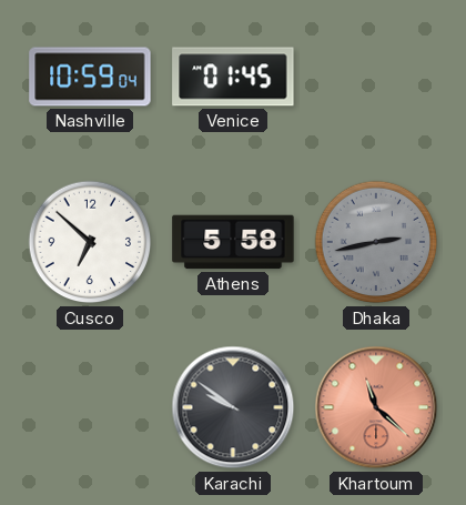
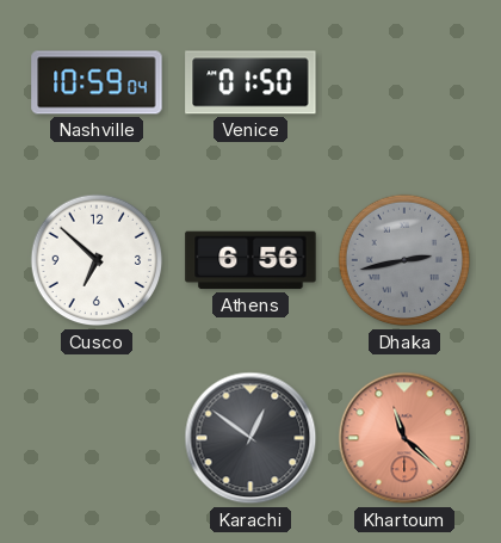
Venice: 01:45 -> 01:50 (250, 82)
Athens: 5:58 -> 6:56 (250, 260)
Karachi: 9:51 -> 12:51 (250, 438)
